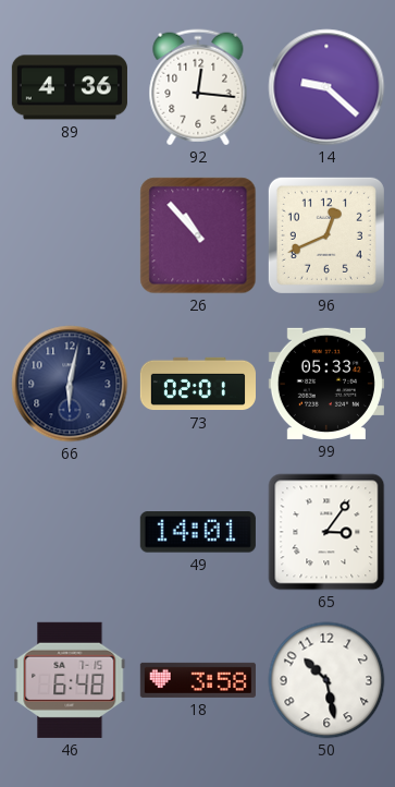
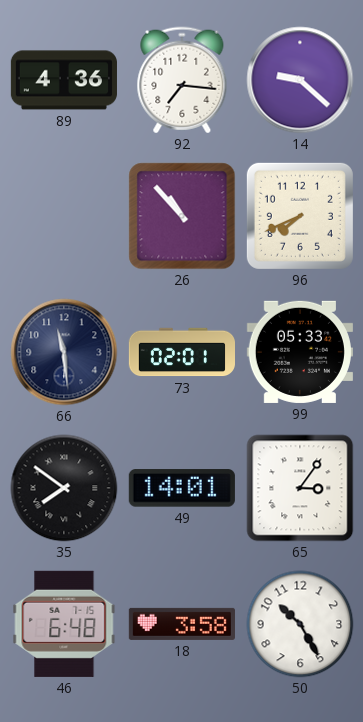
92: 12:16 -> 7:16 (182, 80)
96: 12:41 -> 7:41 (300, 216)
66: 6:02 -> 11:29 (64, 352)
35: none -> 7:51 (64, 488)
50: 10:28 -> 10:25 (300, 624)
